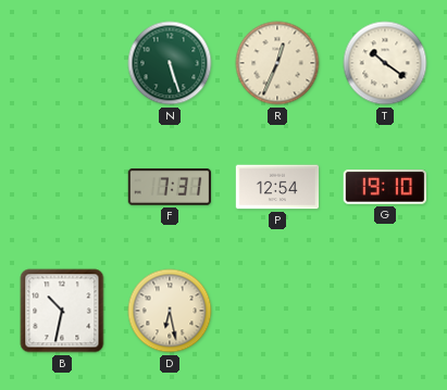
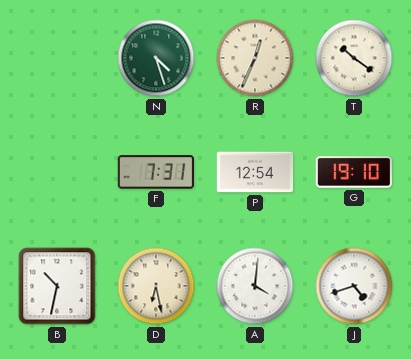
N: 5:27 -> 4:27 (156, 58)
A: none -> 4:01 (255, 286)
J: none -> 4:42 (354, 286)
